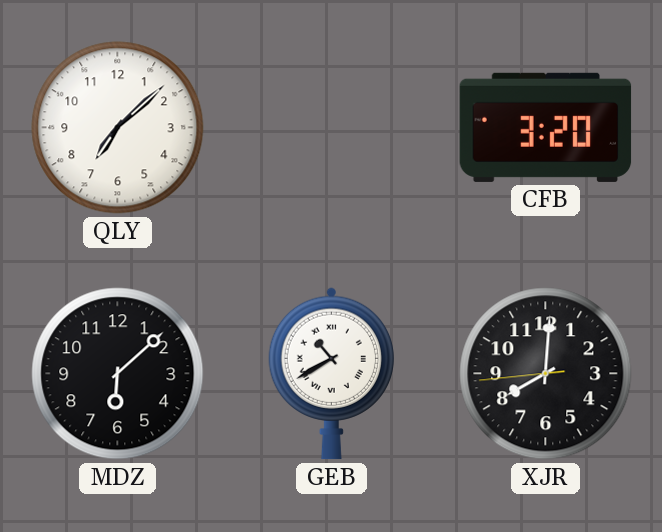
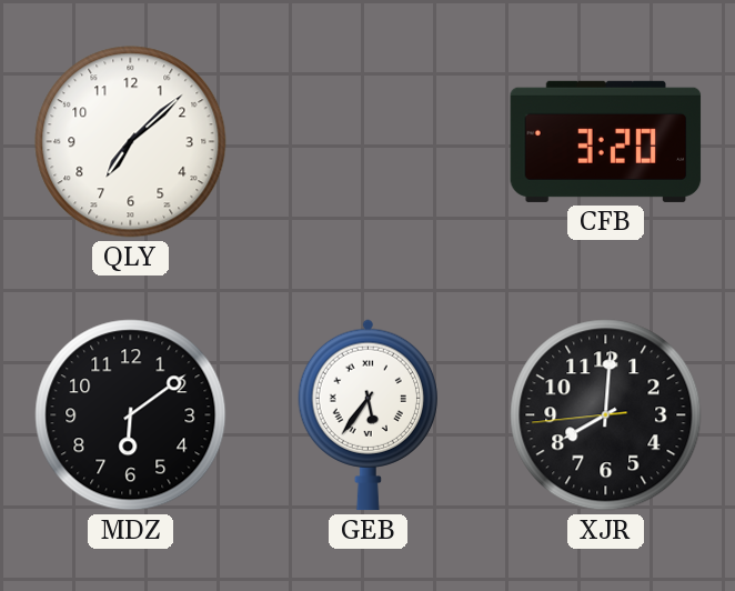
MDZ: 6:08 -> 6:09 (131, 415)
GEB: 10:40 -> 5:36 (367, 415)
